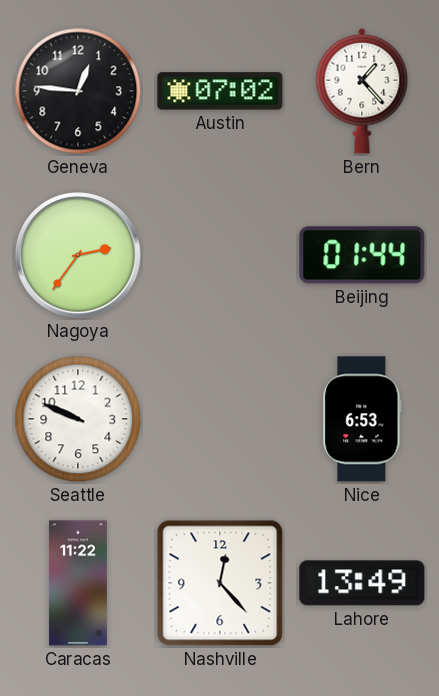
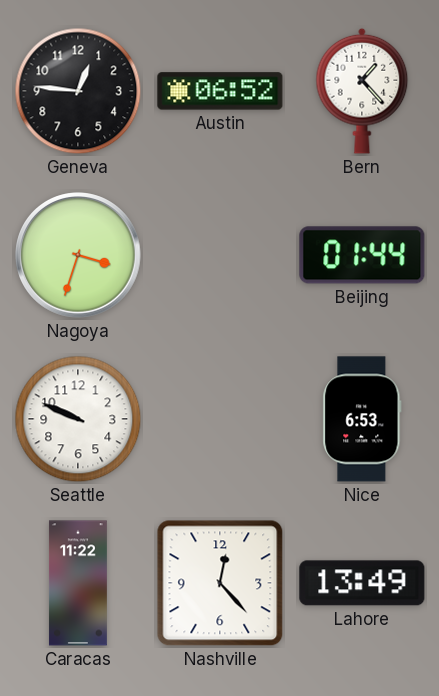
Austin: 07:02 -> 06:52 (220, 91)
Nagoya: 2:36 -> 3:33 (78, 255)
